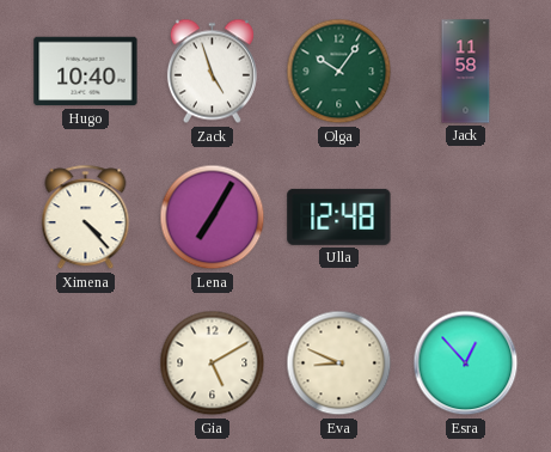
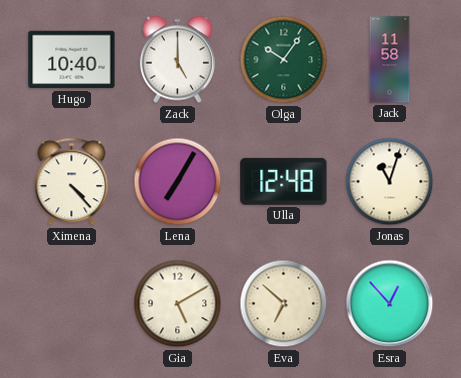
Zack: 4:57 -> 5:00 (177, 60)
Jonas: none -> 11:03 (390, 182)
Eva: 8:49 -> 6:52 (284, 304)
